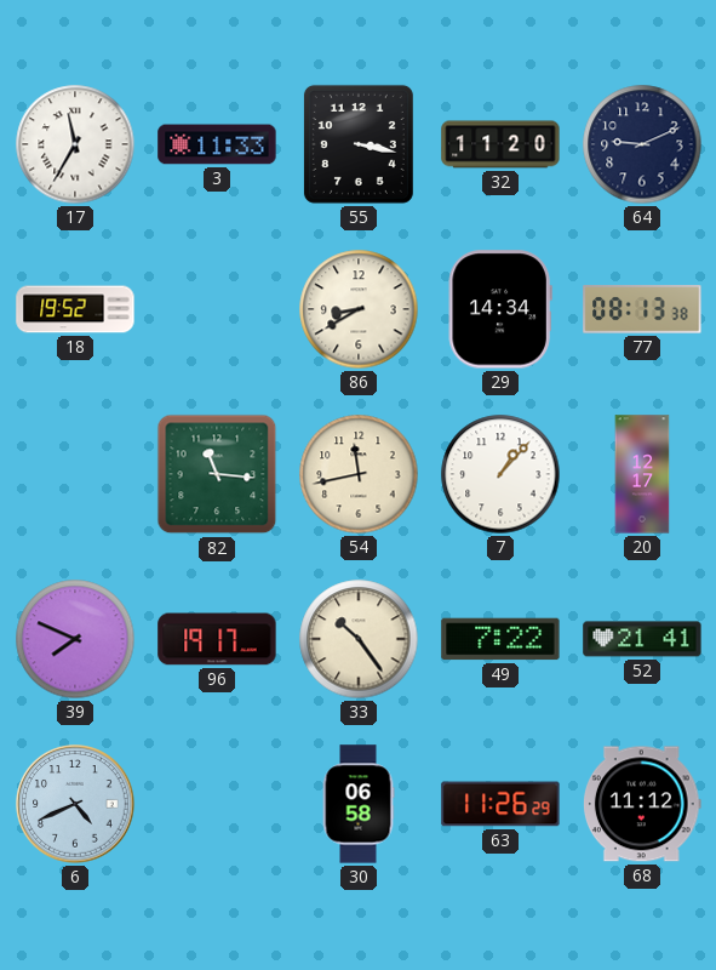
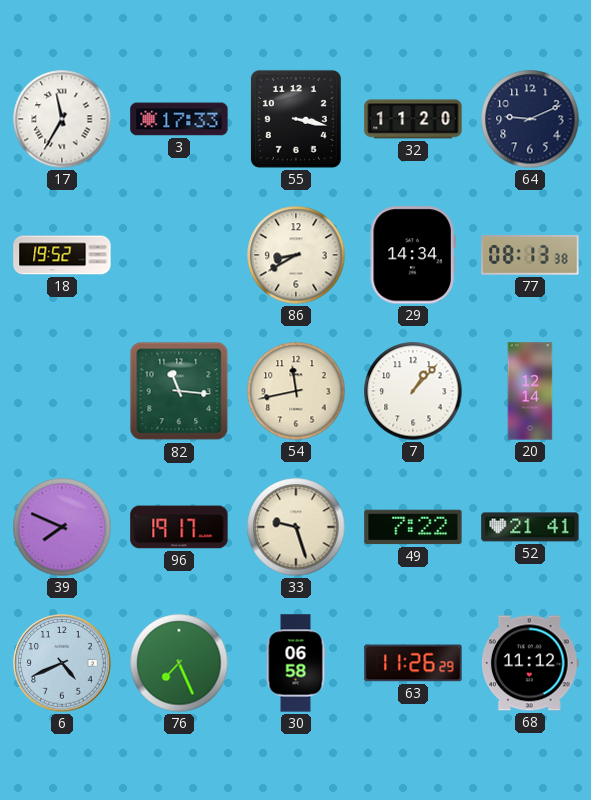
3: 11:33 -> 17:33 (179, 119)
20: 12:17 -> 12:14 (530, 391)
33: 10:24 -> 9:27 (296, 527)
76: none -> 7:26 (179, 663)
